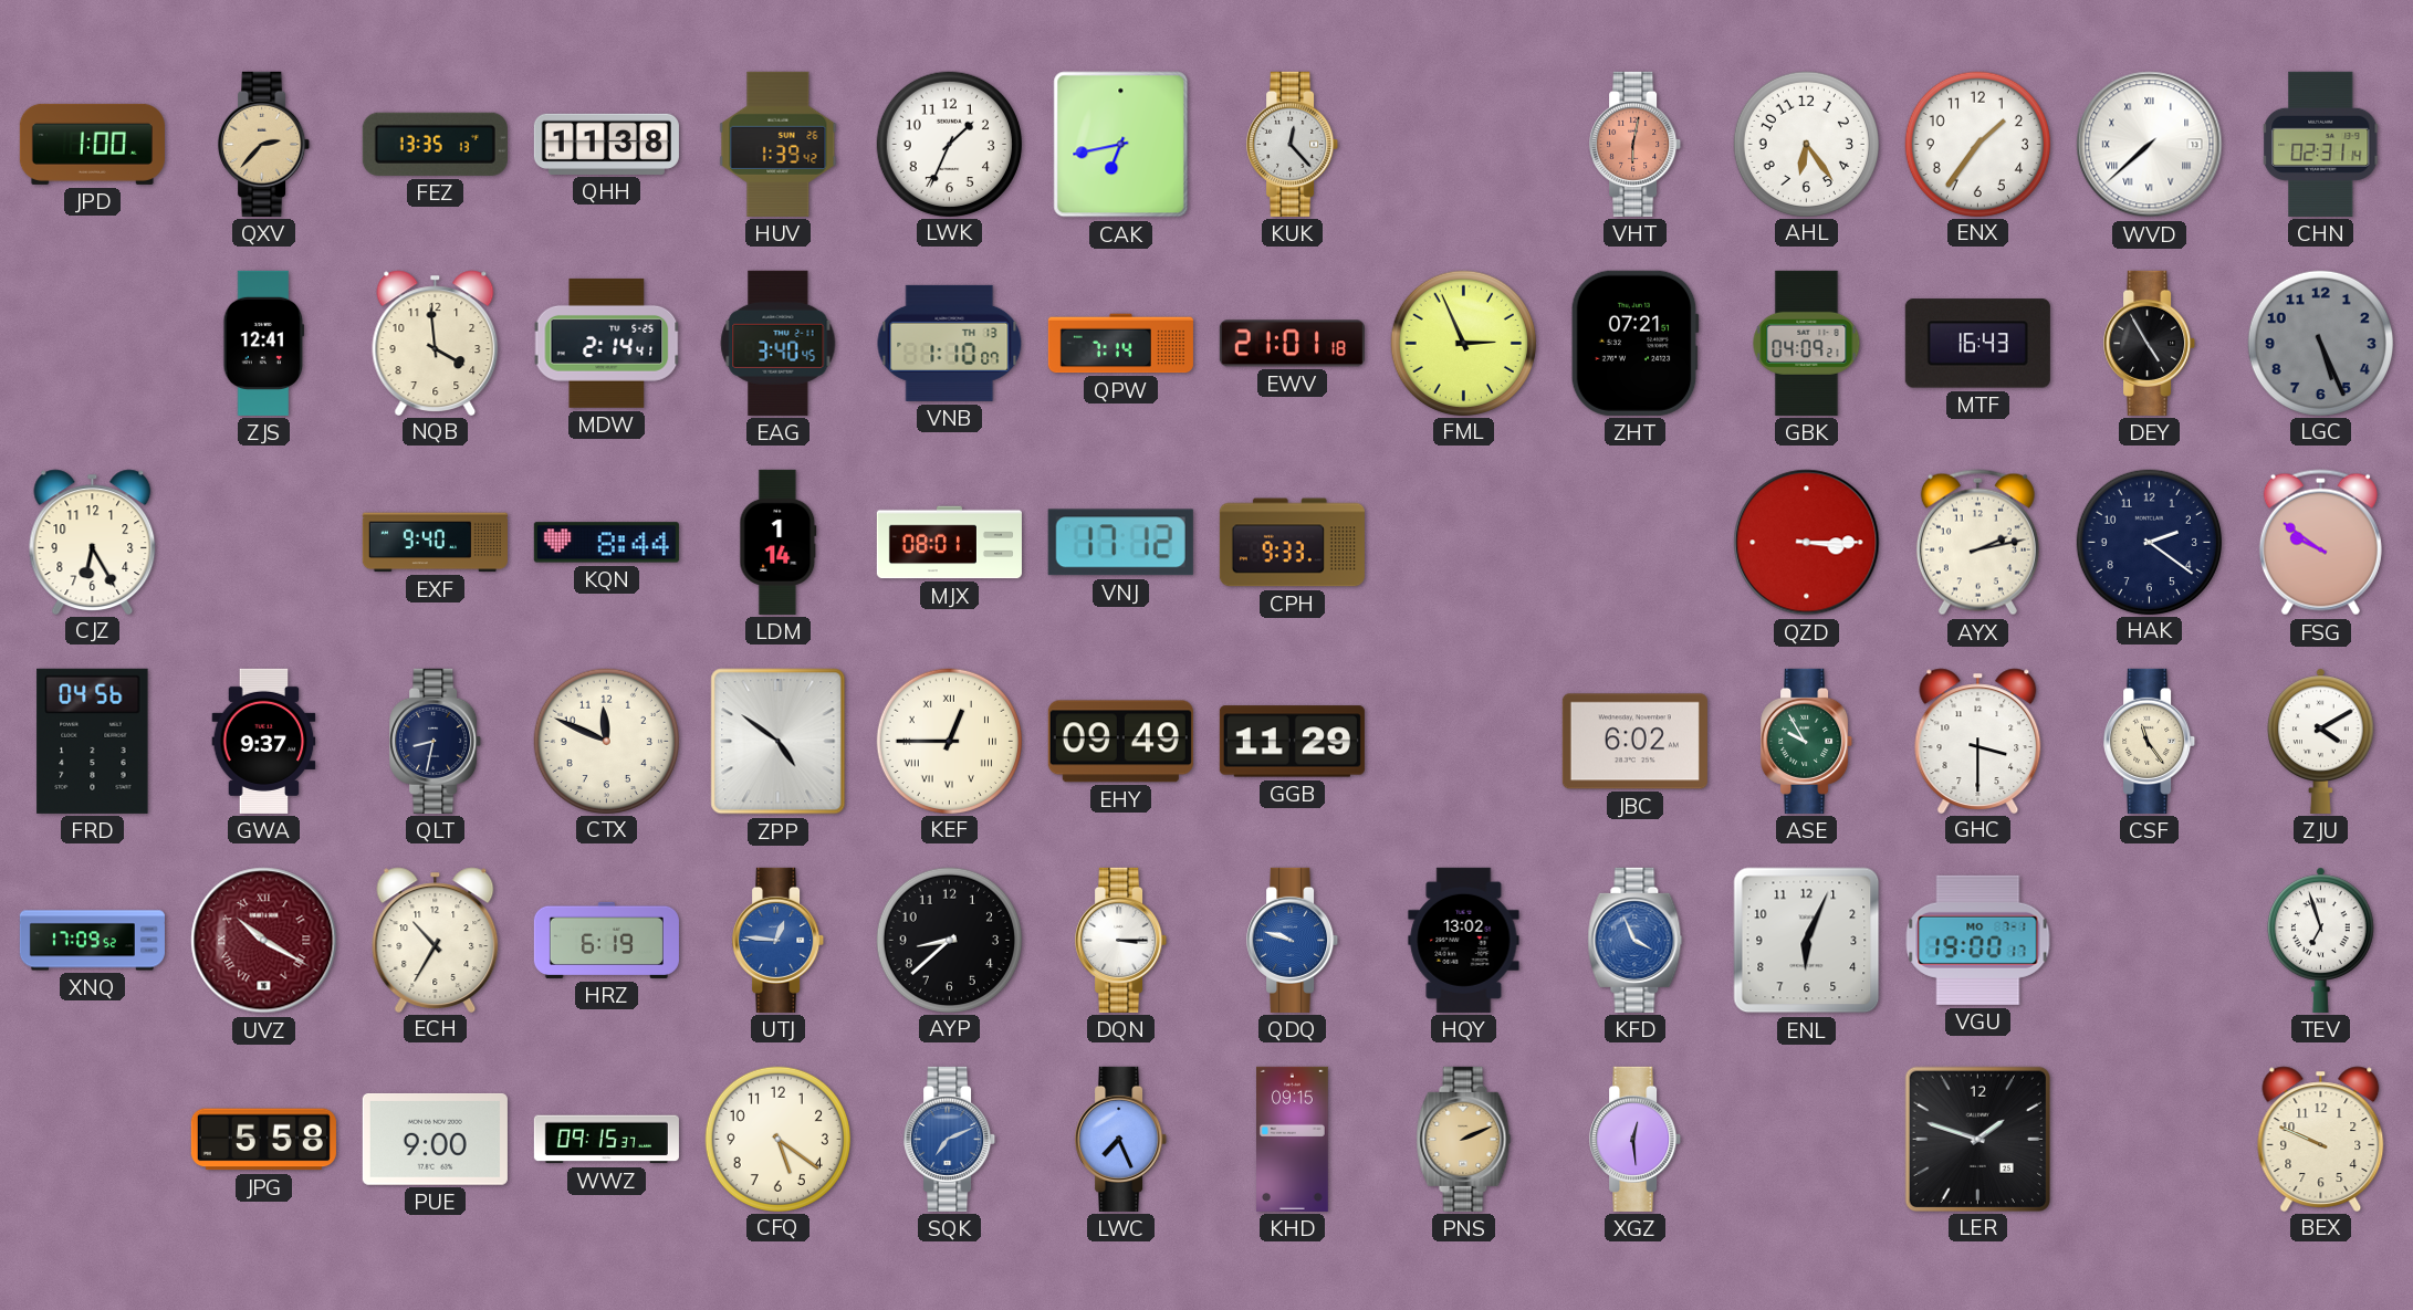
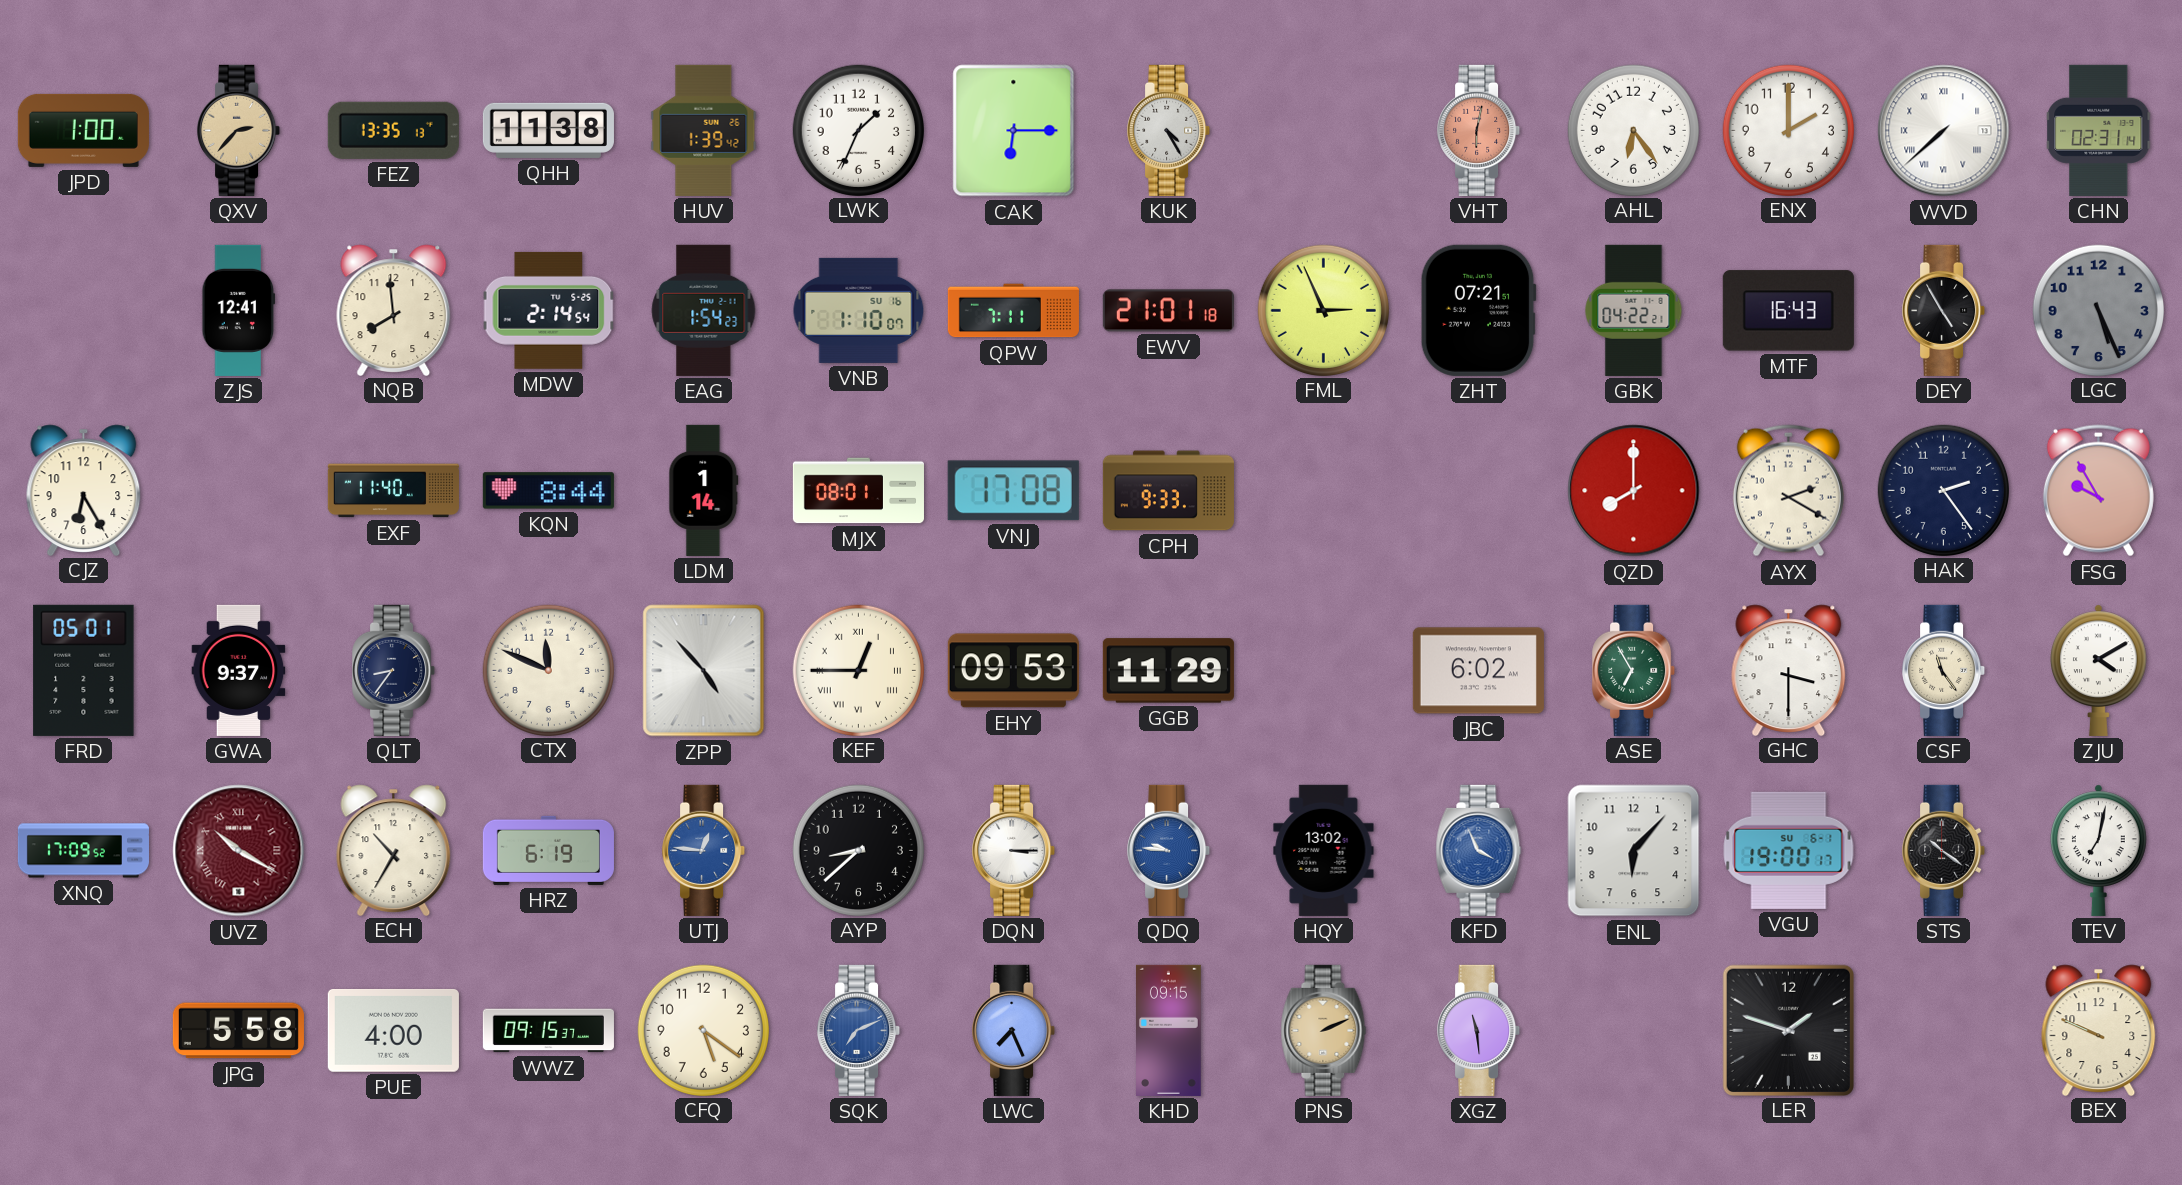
CAK: 6:43 -> 6:15 (1014, 131)
KUK: 12:23 -> 4:25 (1169, 130)
ENX: 1:36 -> 2:00 (1788, 130)
NQB: 3:59 -> 7:59 (394, 310)
MDW: 2:14:41 -> 2:14:54 (549, 310)
EAG: 3:40 -> 1:54 (704, 310)
VNB date: TH 13 -> SU 16 (859, 310)
QPW: 7:14 -> 7:11 (1013, 311)
GBK: 04:09 -> 04:22 (1634, 310)
EXF: 9:40 -> 11:40 (393, 491)
VNJ: 17:12 -> 17:08 (1013, 491)
QZD: 3:15 -> 8:00 (1634, 491)
AYX: 2:13 -> 2:20 (1788, 491)
HAK: 2:21 -> 2:24 (1943, 490)
FSG: 9:51 -> 9:55 (2098, 491)
FRD: 04:56 -> 05:01 (84, 670)
QLT: 8:32 -> 8:36 (394, 670)
ZPP: 4:51 -> 4:53 (704, 671)
EHY: 09:49 -> 09:53 (1013, 671)
ASE: 9:55 -> 6:55 (1634, 670)
QDQ: 9:48 -> 9:46 (1169, 850)
ENL: 6:04 -> 6:07 (1634, 851)
VGU date: MO 7-1 -> SU 6-1 (1789, 850)
STS: none -> 10:21 (1944, 850)
TEV: 6:57 -> 7:02 (2099, 850)
PUE: 9:00 -> 4:00 (393, 1030)
XGZ: 12:29 -> 11:29 (1479, 1030)
